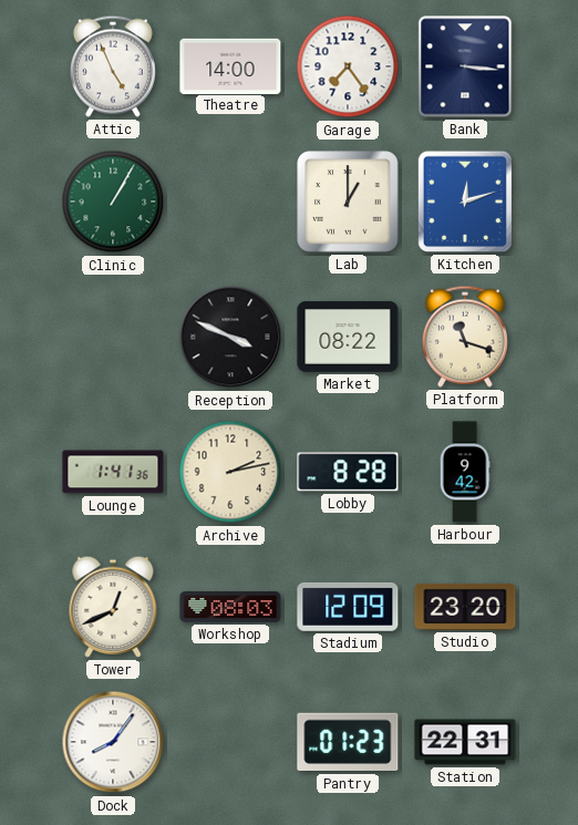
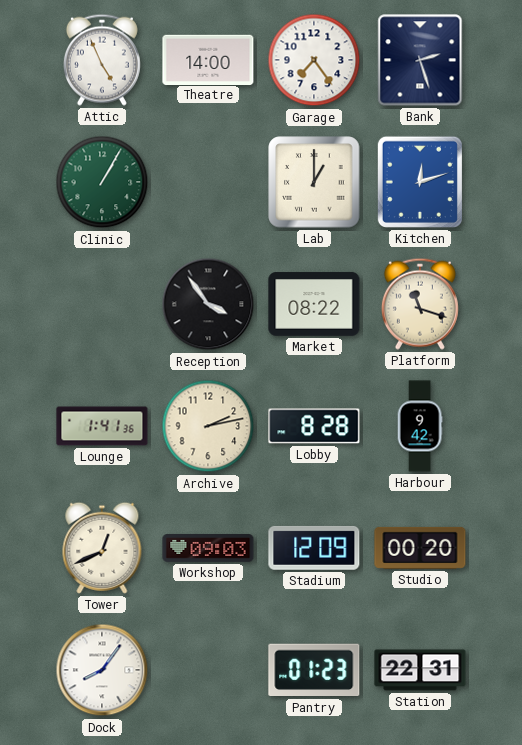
Bank: 3:16 -> 2:27 (420, 60)
Reception: 3:49 -> 3:54 (208, 304)
Workshop: 08:03 -> 09:03 (208, 549)
Studio: 23:20 -> 00:20 (420, 548)
